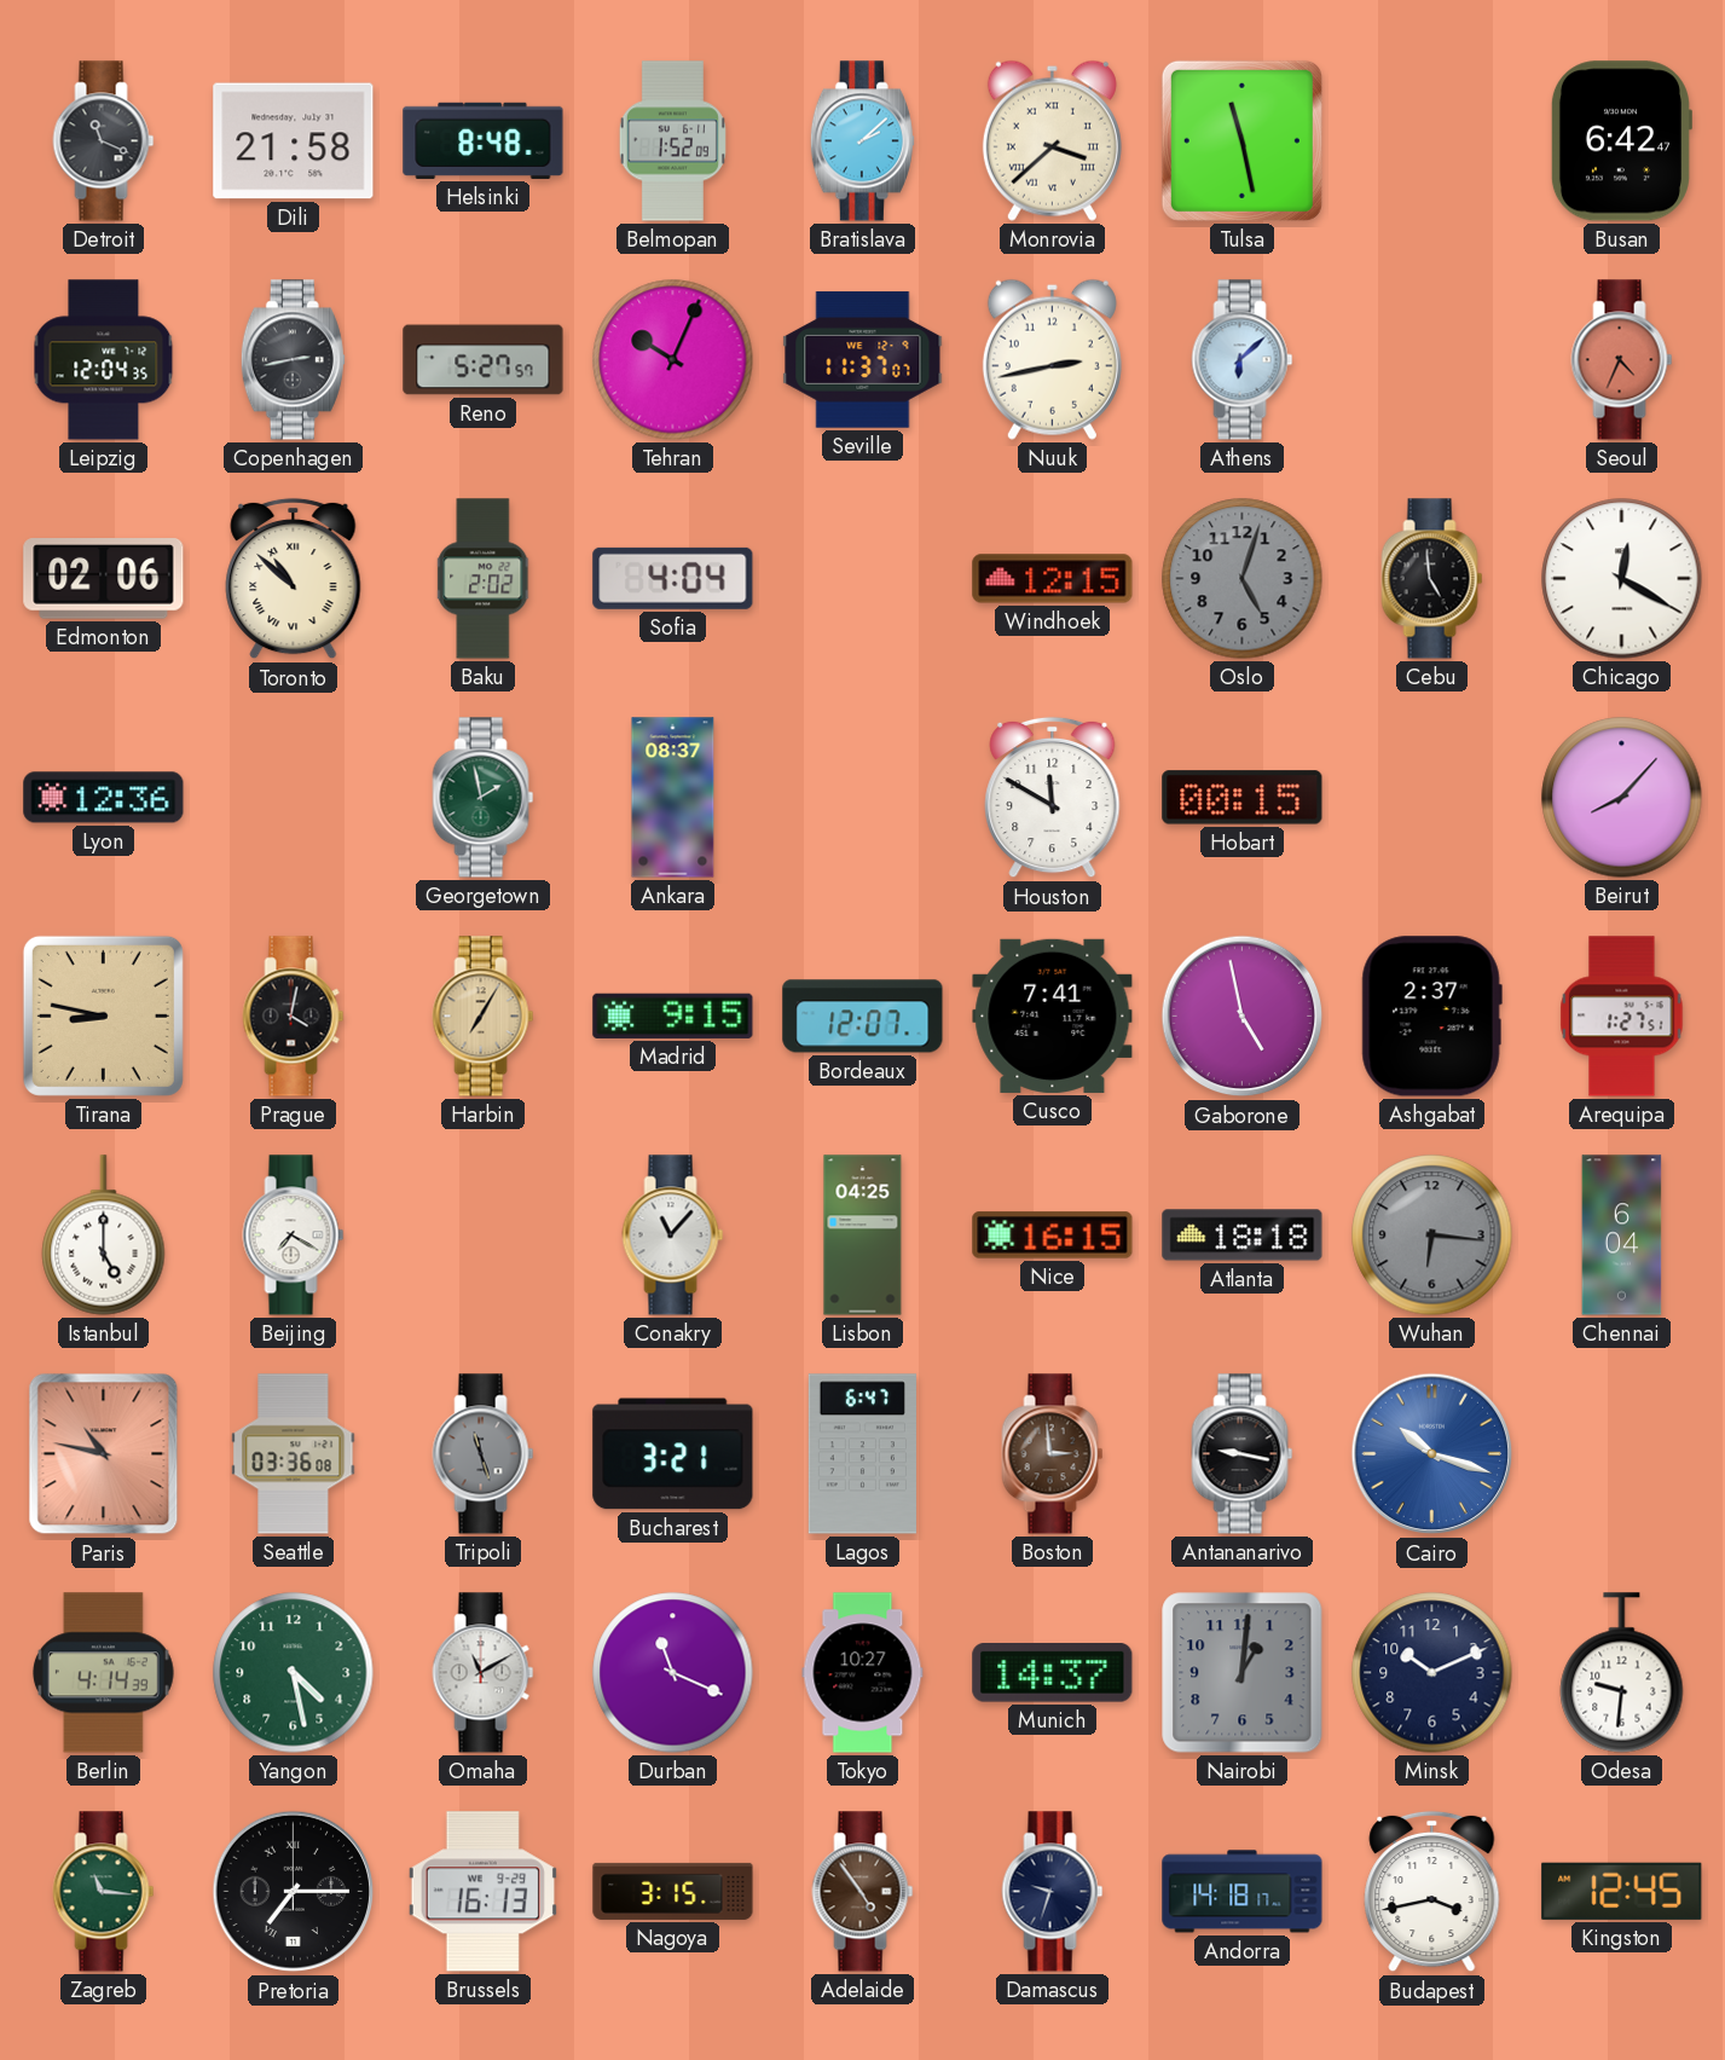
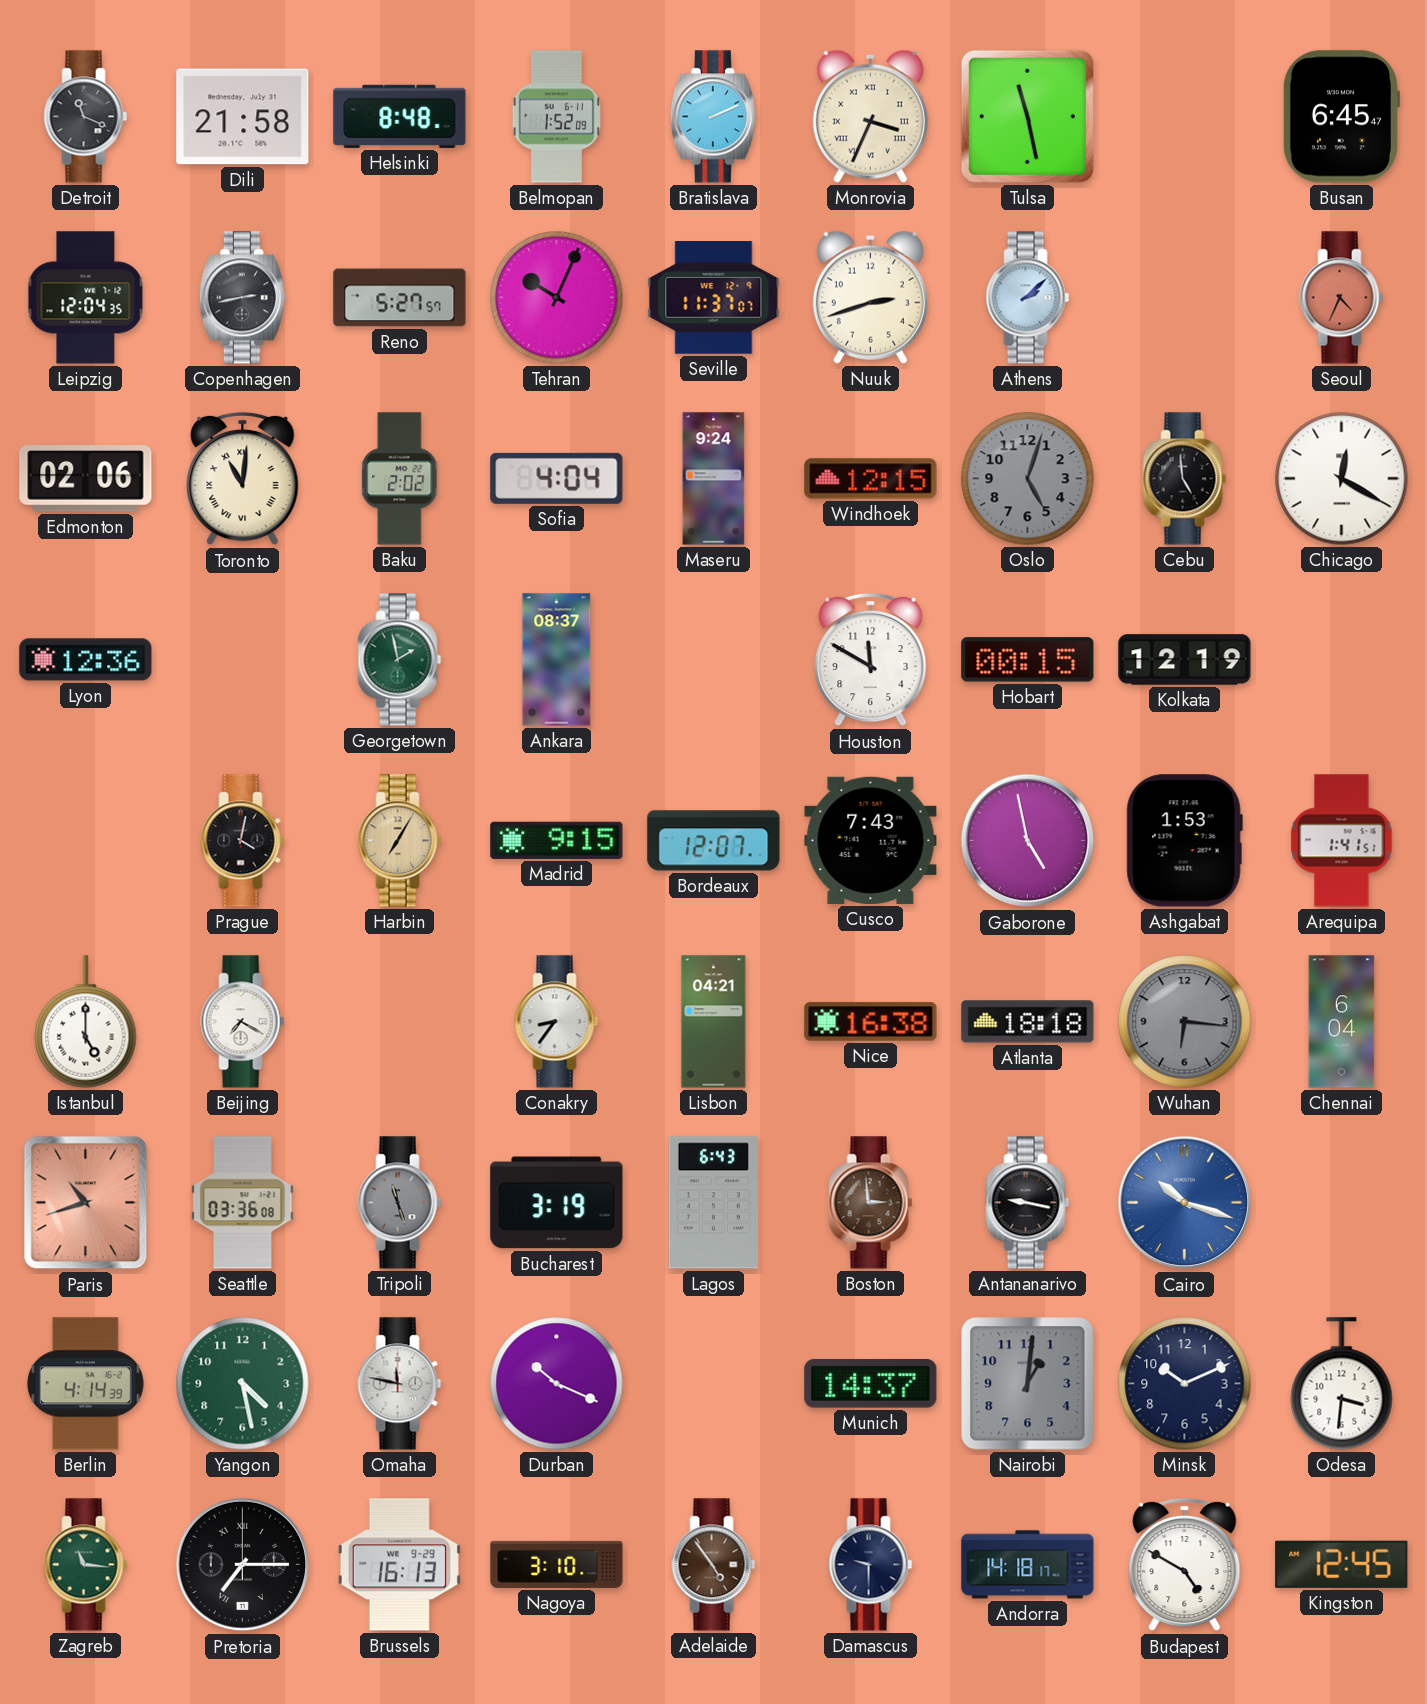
Bratislava: 2:08 -> 2:11 (713, 117)
Monrovia: 3:38 -> 3:34 (870, 116)
Busan: 6:42 -> 6:45 (1341, 117)
Nuuk: 2:43 -> 2:42 (870, 297)
Athens: 6:08 -> 2:08 (1028, 298)
Toronto: 10:52 -> 11:01 (243, 479)
Maseru: none -> 9:24 (714, 479)
Kolkata: none -> 12:19 (1185, 660)
Beirut: 8:07 -> none (1622, 798)
Tirana: 8:47 -> none (103, 1015)
Cusco: 7:41 -> 7:43 (871, 840)
Ashgabat: 2:37 -> 1:53 (1184, 841)
Arequipa: 1:27 -> 1:41 (1342, 841)
Conakry: 11:07 -> 8:36 (557, 1022)
Lisbon: 04:25 -> 04:21 (714, 1022)
Nice: 16:15 -> 16:38 (871, 1022)
Paris: 10:47 -> 10:42 (86, 1203)
Bucharest: 3:21 -> 3:19 (557, 1203)
Lagos: 6:47 -> 6:43 (713, 1203)
Omaha: 11:10 -> 11:47 (400, 1384)
Durban: 11:19 -> 10:19 (557, 1384)
Tokyo: 10:27 -> none (863, 1673)
Odesa: 9:31 -> 3:31 (1342, 1384)
Nagoya: 3:15 -> 3:10 (557, 1564)
Damascus: 9:33 -> 9:30 (871, 1565)
Budapest: 3:43 -> 4:50 (1185, 1565)
